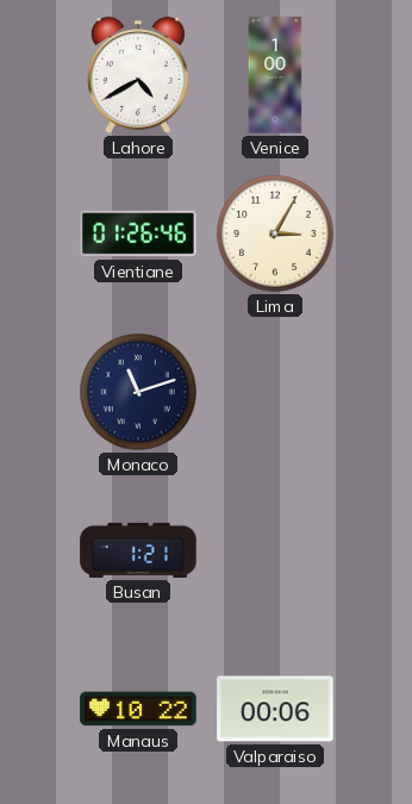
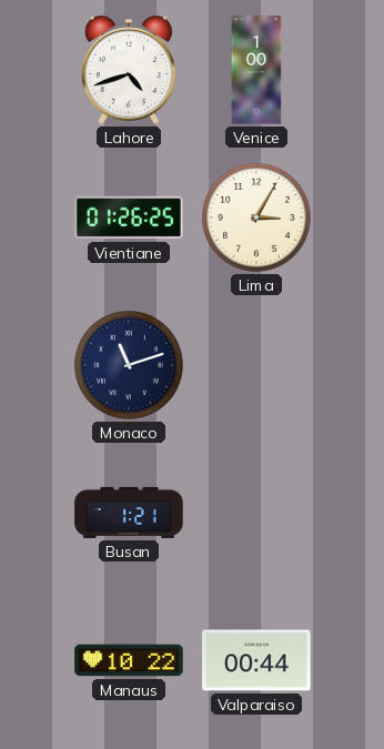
Lahore: 4:40 -> 4:42 (129, 70)
Vientiane: 01:26:46 -> 01:26:25 (129, 217)
Valparaiso: 00:06 -> 00:44 (256, 660)
